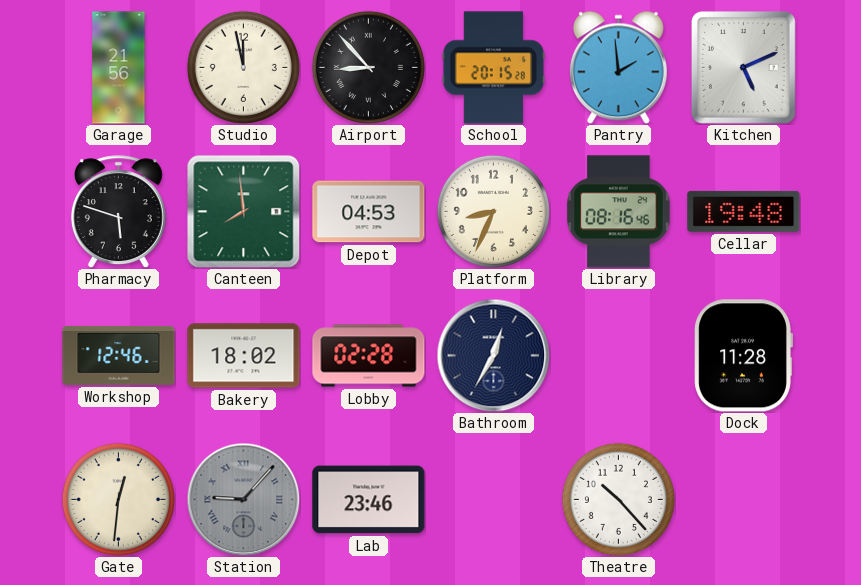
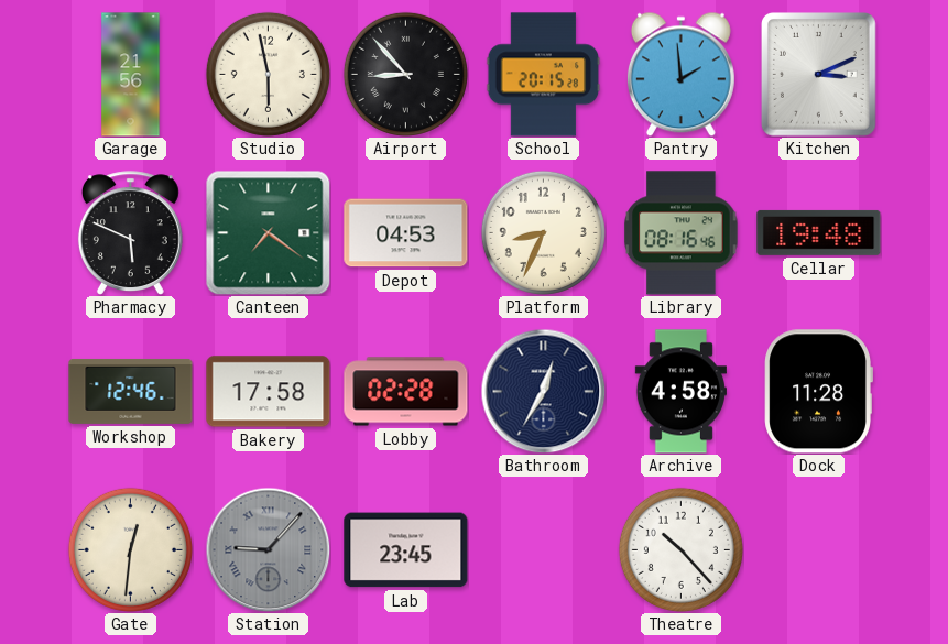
Studio: 11:58 -> 5:58 (268, 74)
Kitchen: 5:11 -> 3:11 (819, 75)
Pharmacy: 5:48 -> 5:49 (130, 233)
Canteen: 7:59 -> 7:21 (268, 232)
Bakery: 18:02 -> 17:58 (269, 392)
Archive: none -> 4:58 (680, 392)
Lab: 23:46 -> 23:45 (406, 550)
